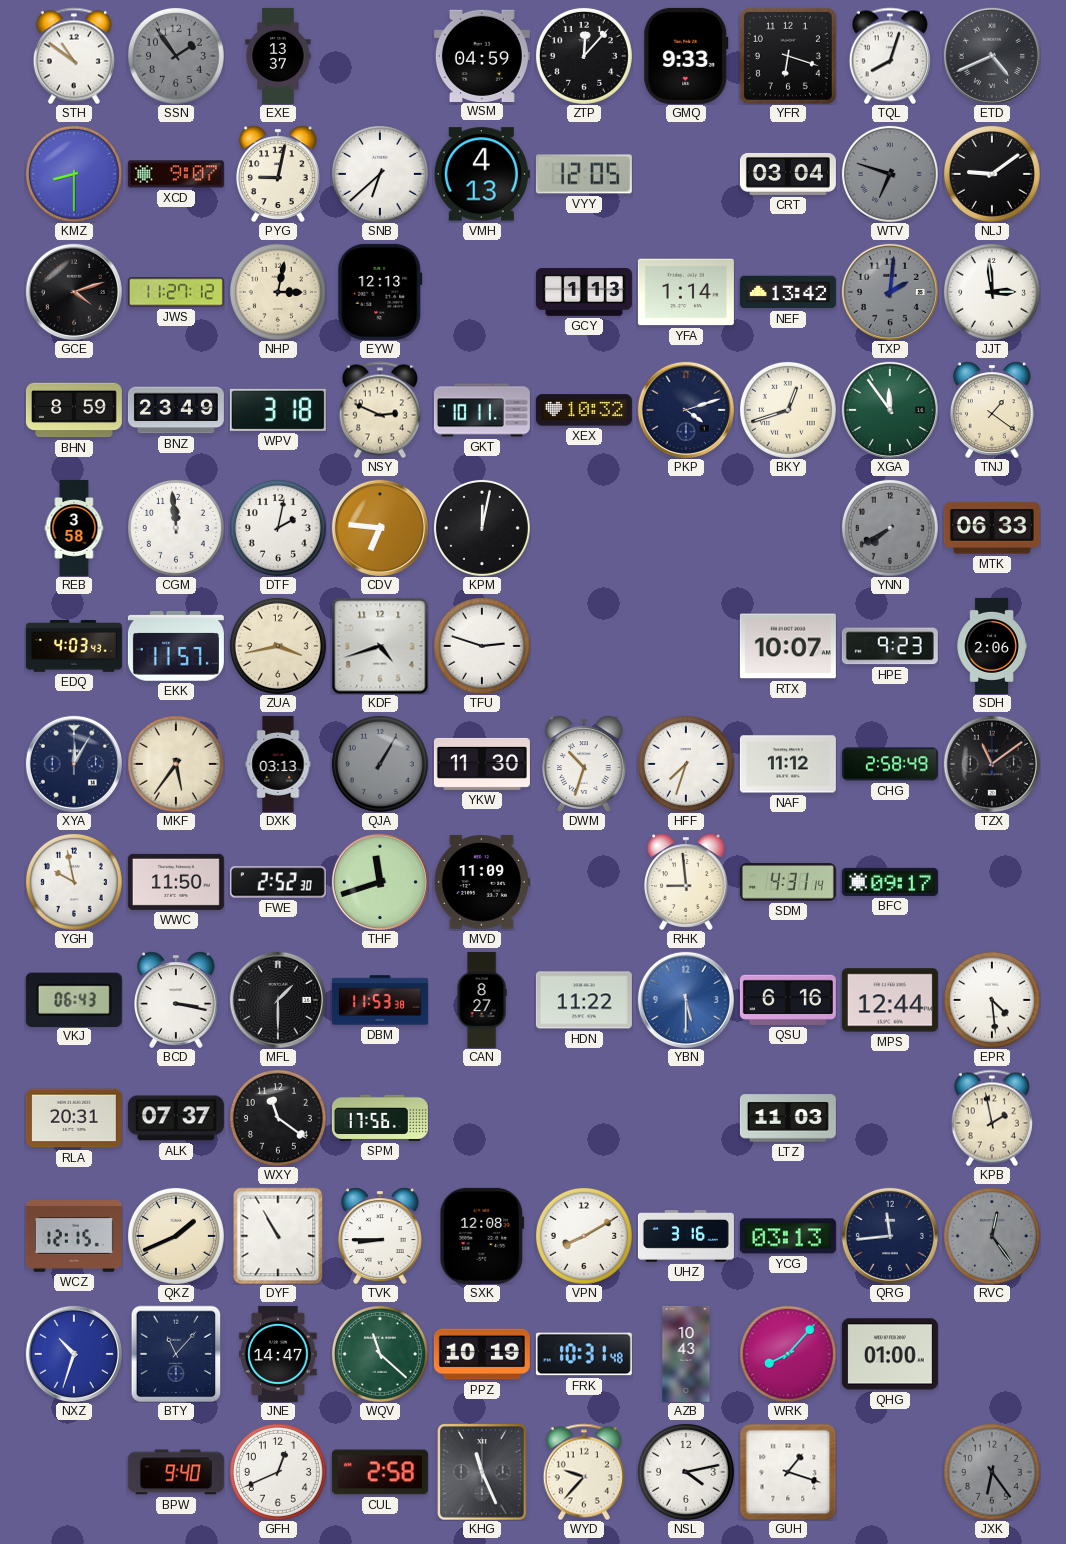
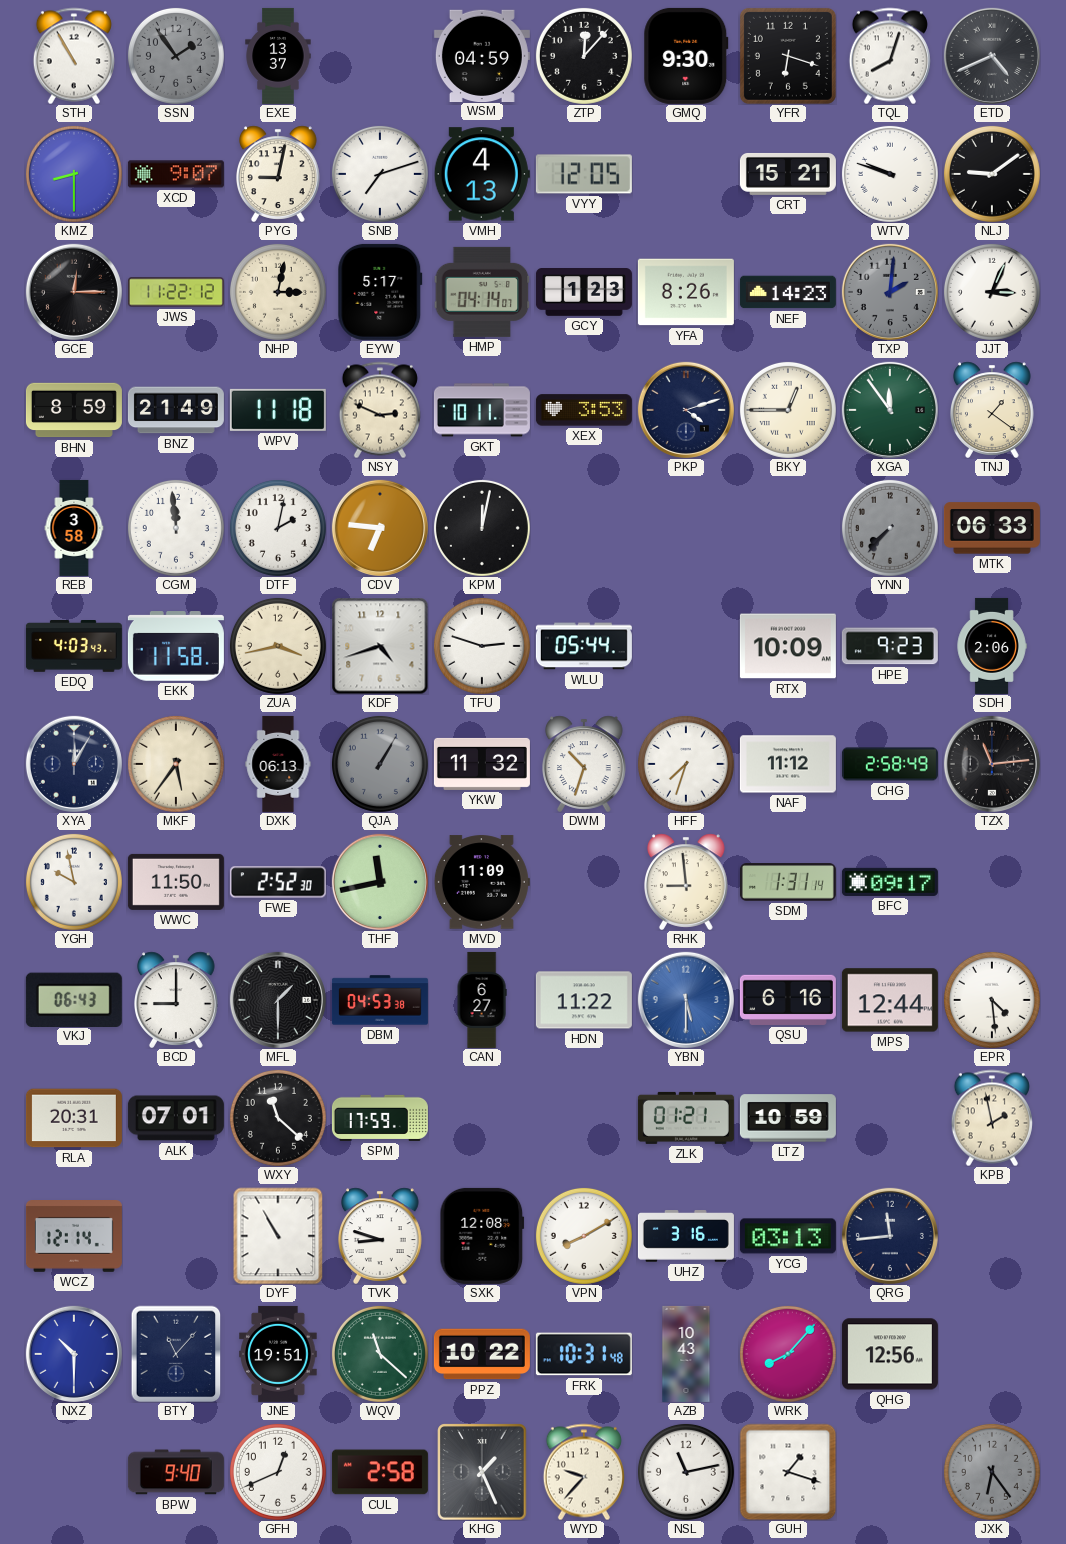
STH: 10:51 -> 10:55 (74, 56)
GMQ: 9:33 -> 9:30 (686, 56)
SNB: 6:38 -> 7:12 (380, 174)
CRT: 03:04 -> 15:21 (788, 174)
WTV: 6:48 -> 9:48 (890, 174)
WTV dial: grey -> white (890, 174)
GCE: 4:12 -> 12:15 (74, 292)
JWS: 11:27 -> 11:22 (176, 292)
EYW: 12:13 -> 5:17 (380, 292)
HMP: none -> 04:14 (482, 292)
GCY: 1:13 -> 1:23 (584, 293)
YFA: 1:14 -> 8:26 (686, 292)
NEF: 13:42 -> 14:23 (788, 292)
JJT: 2:59 -> 3:04 (992, 292)
BNZ: 23:49 -> 21:49 (176, 410)
WPV: 3:18 -> 11:18 (278, 410)
XEX: 10:32 -> 3:53 (584, 410)
BKY: 12:42 -> 12:45 (788, 410)
YNN: 7:40 -> 7:37 (890, 528)
EKK: 11:57 -> 11:58 (176, 646)
WLU: none -> 05:44 (584, 646)
RTX: 10:07 -> 10:09 (788, 646)
DXK: 03:13 -> 06:13 (278, 764)
YKW: 11:30 -> 11:32 (482, 764)
TZX: 11:09 -> 11:14 (992, 764)
THF: 11:42 -> 11:43 (380, 882)
SDM: 4:31 -> 1:31 (788, 882)
BCD: 3:17 -> 9:00 (177, 1000)
DBM: 11:53 -> 04:53 (380, 1000)
CAN: 8:27 -> 6:27 (482, 1000)
ALK: 07:37 -> 07:01 (176, 1118)
WXY: 11:21 -> 11:22 (278, 1118)
SPM: 17:56 -> 17:59 (380, 1118)
ZLK: none -> 01:21 (686, 1118)
LTZ: 11:03 -> 10:59 (788, 1118)
WCZ: 12:15 -> 12:14 (74, 1237)
QKZ: 1:41 -> none (176, 1236)
TVK: 8:45 -> 8:48 (381, 1236)
RVC: 12:24 -> none (992, 1236)
NXZ: 10:33 -> 10:30 (74, 1354)
JNE: 14:47 -> 19:51 (278, 1354)
PPZ: 10:19 -> 10:22 (482, 1354)
QHG: 01:00 -> 12:56 (890, 1354)
KHG: 11:26 -> 1:26 (482, 1472)
NSL: 4:13 -> 11:13 (686, 1472)
